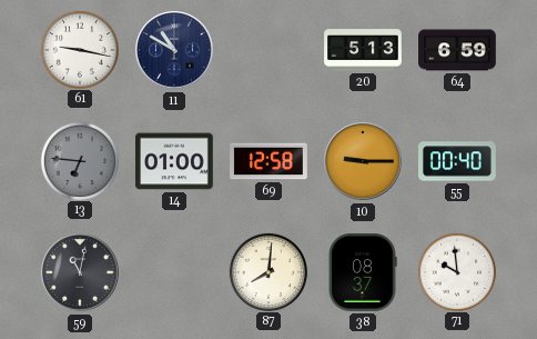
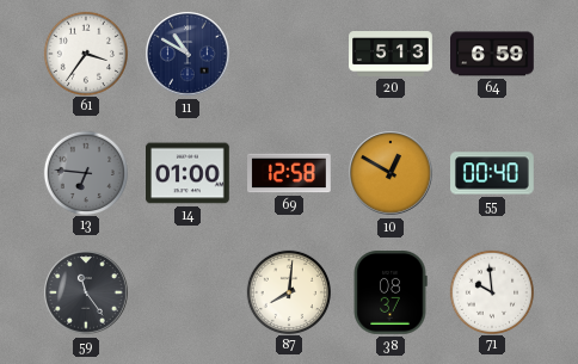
61: 9:17 -> 3:36 (85, 53)
10: 9:15 -> 12:50 (391, 173)
59: 11:02 -> 11:24 (86, 292)
